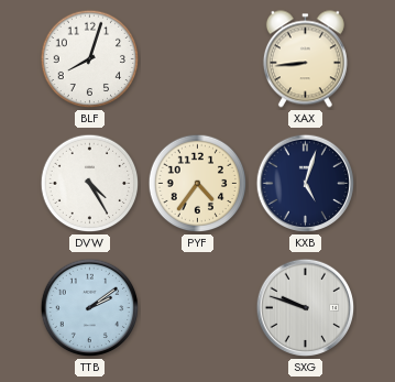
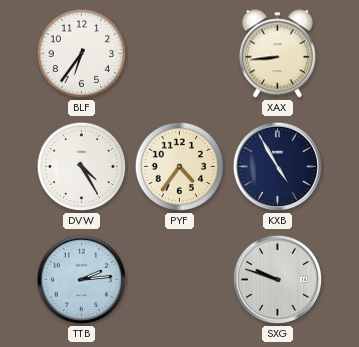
BLF: 8:03 -> 6:36 (82, 54)
KXB: 5:03 -> 4:55 (278, 167)
TTB: 2:09 -> 2:14 (82, 280)
